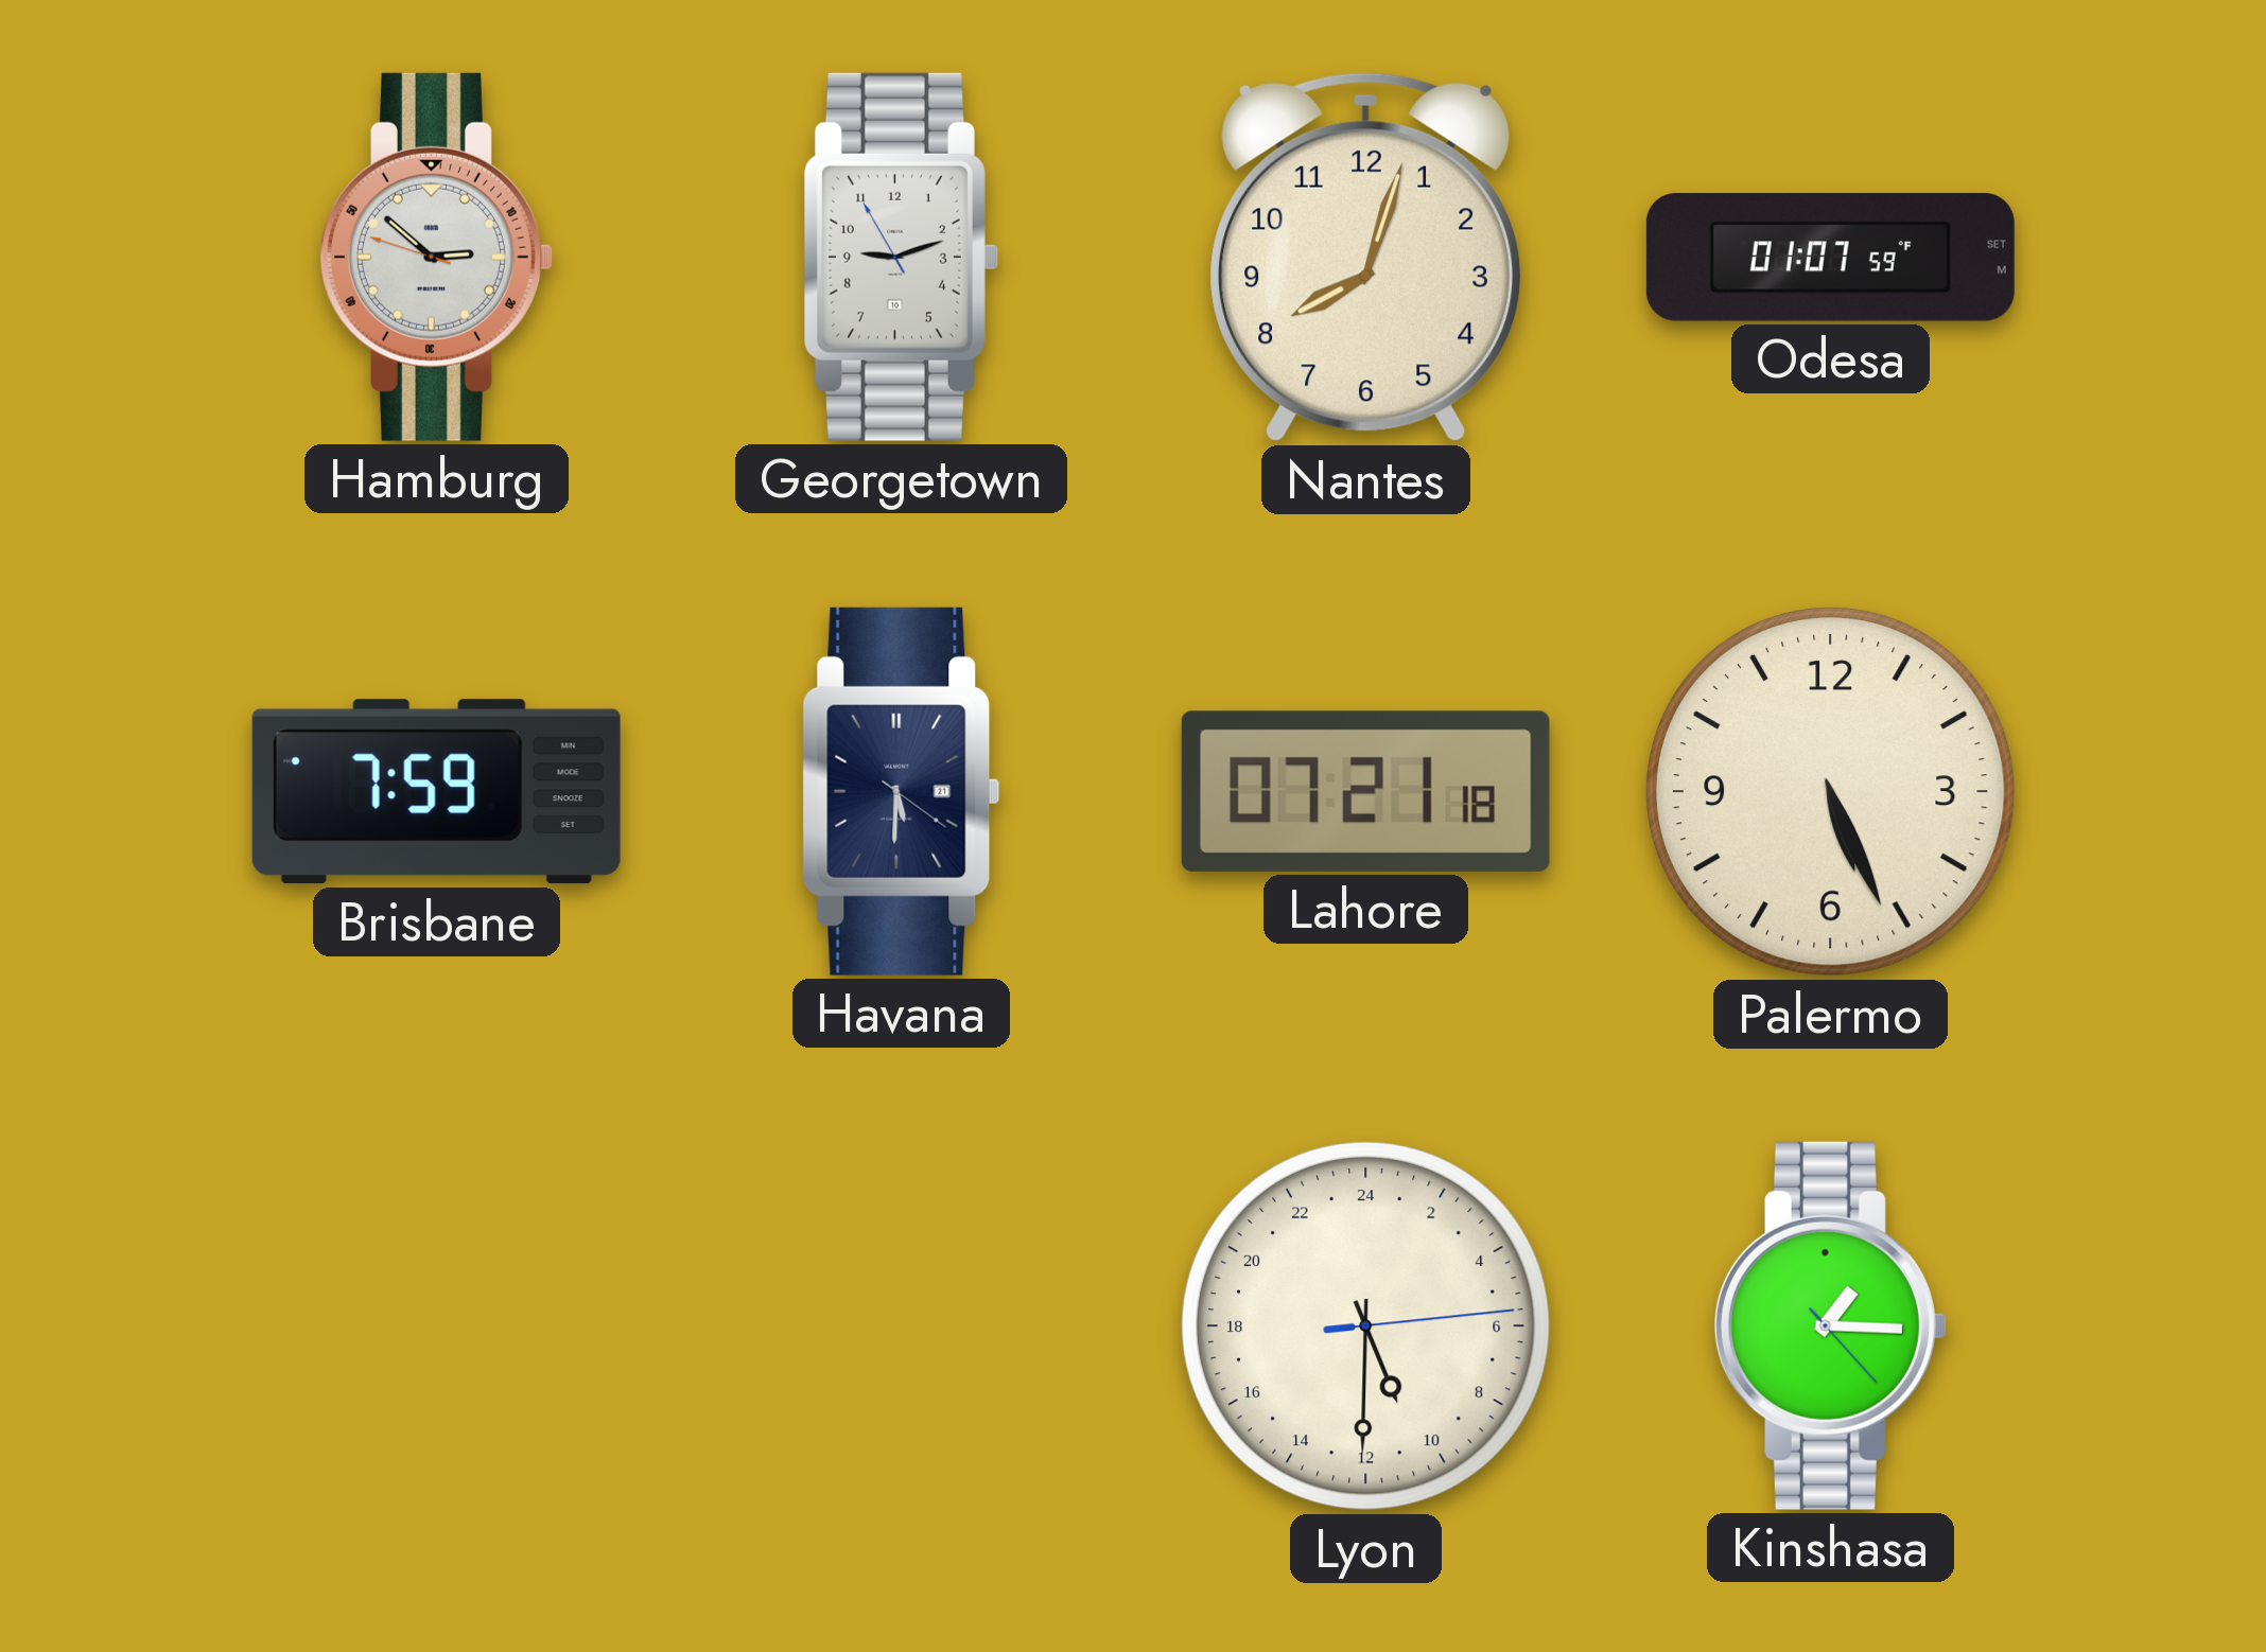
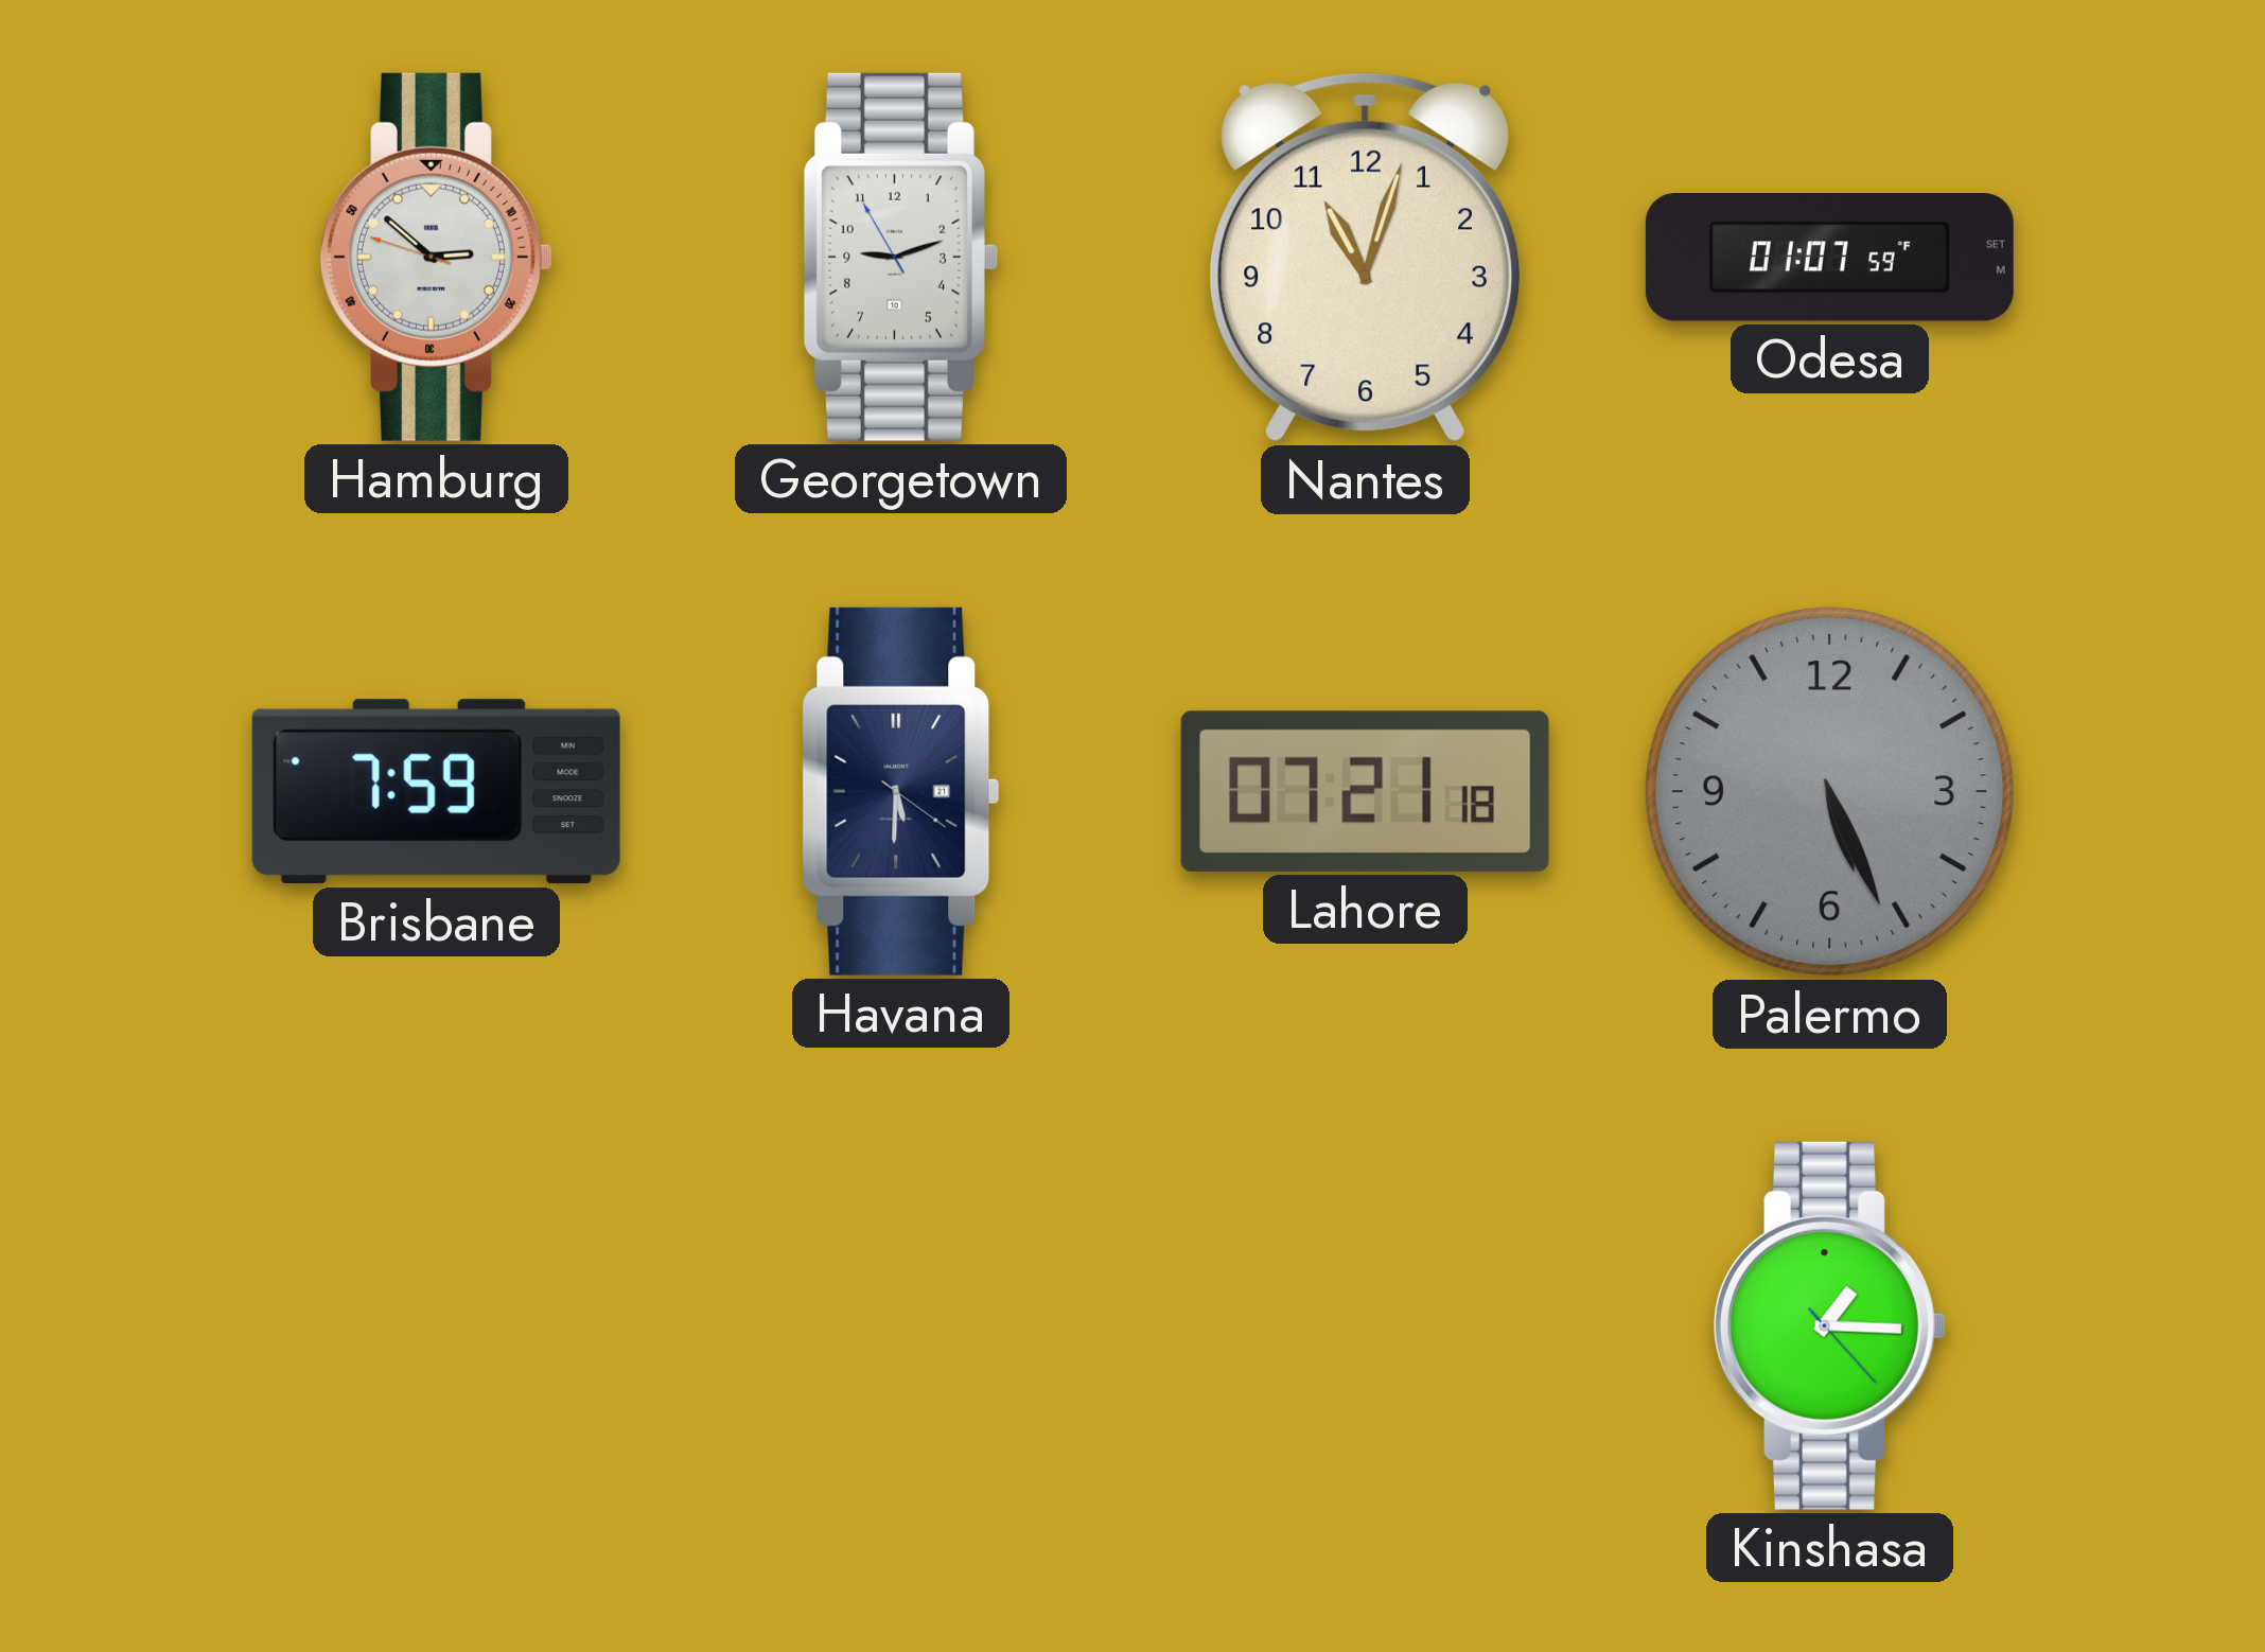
Nantes: 8:03 -> 11:03 (1365, 258)
Palermo dial: cream -> grey (1829, 791)
Lyon: 10:30 -> none (1365, 1325)
